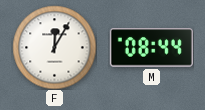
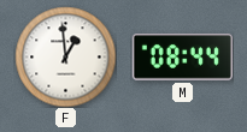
F: 12:05 -> 12:59 (65, 56)
